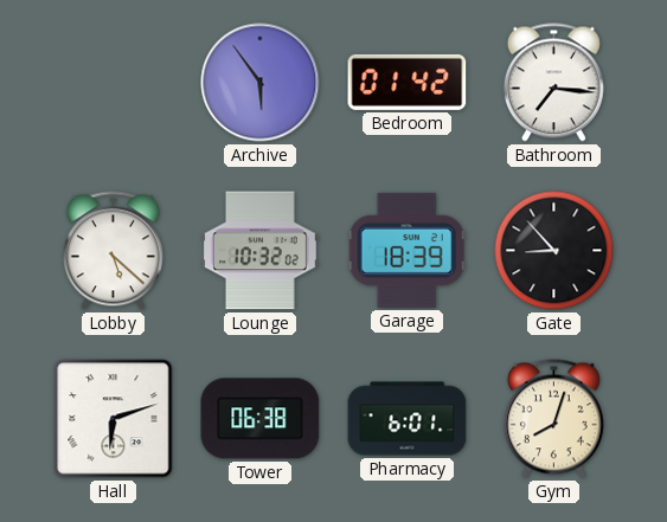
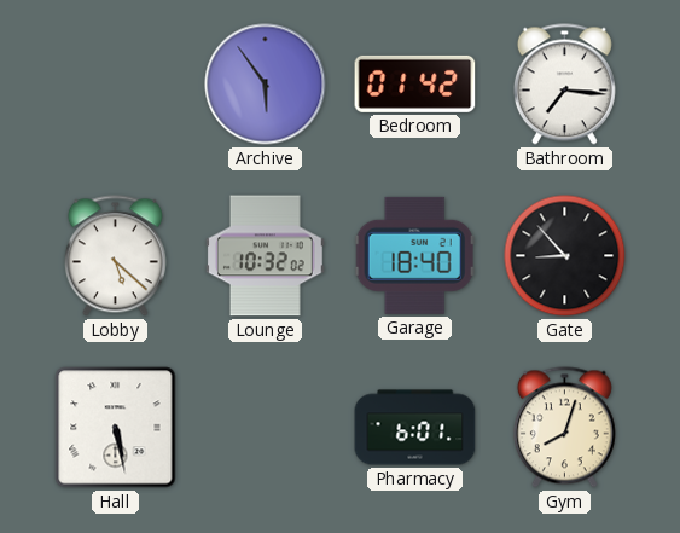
Garage: 18:39 -> 18:40 (414, 255)
Hall: 6:12 -> 5:28 (116, 428)
Tower: 06:38 -> none (261, 419)
